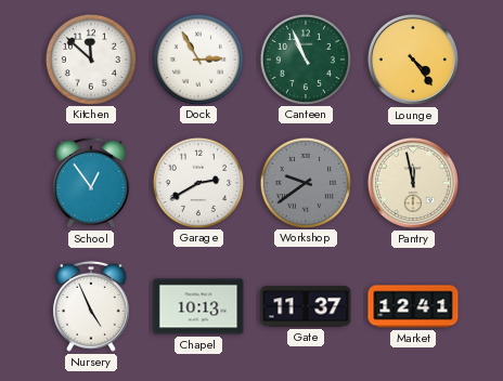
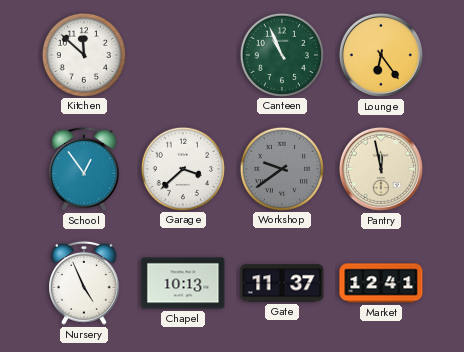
Dock: 2:55 -> none (197, 58)
Lounge: 4:24 -> 6:24 (381, 55)
Garage: 2:40 -> 3:38 (182, 168)
